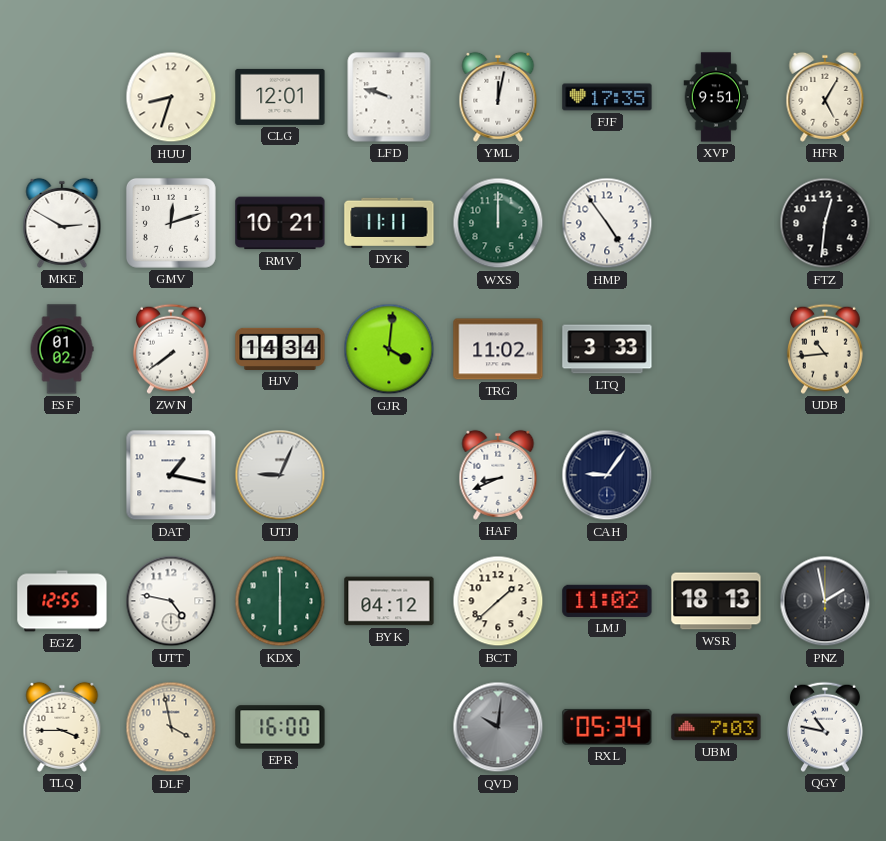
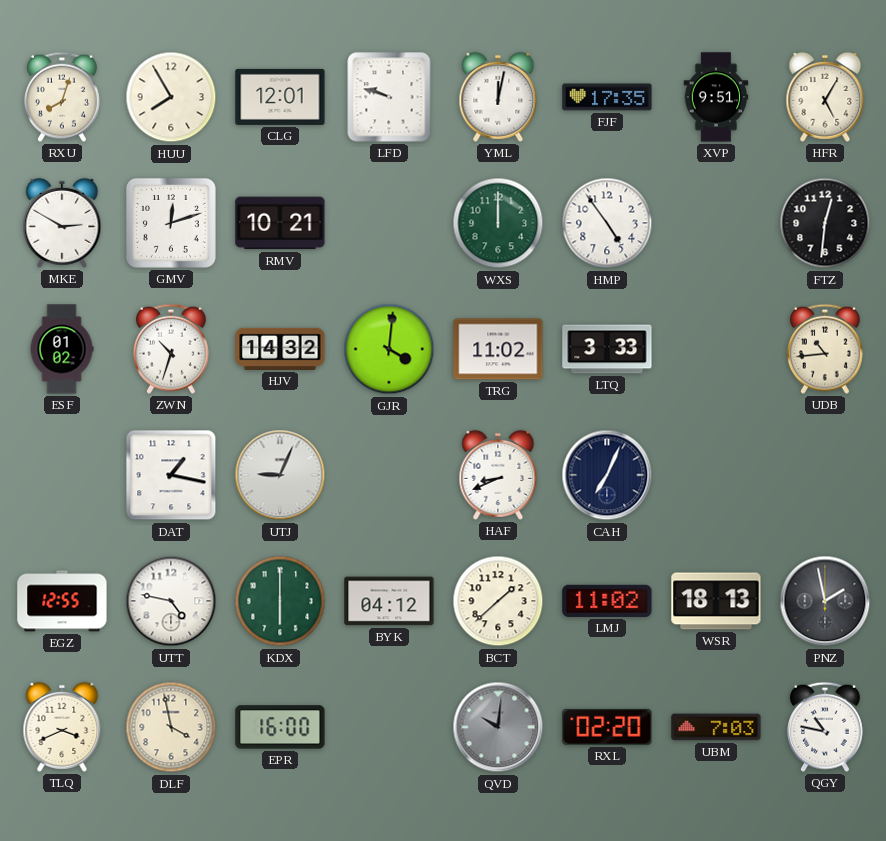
RXU: none -> 8:03 (62, 97)
HUU: 8:33 -> 7:55 (171, 97)
DYK: 11:11 -> none (389, 223)
ZWN: 7:39 -> 10:33 (171, 349)
HJV: 14:34 -> 14:32 (280, 349)
CAH: 9:06 -> 7:04 (607, 475)
TLQ: 3:45 -> 3:41 (62, 727)
RXL: 05:34 -> 02:20 (607, 727)
